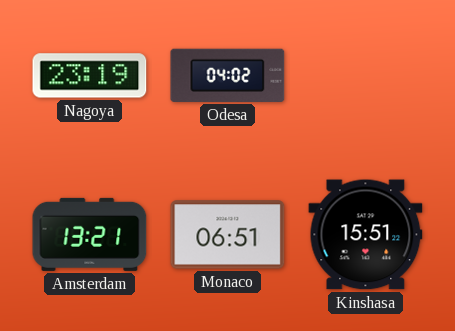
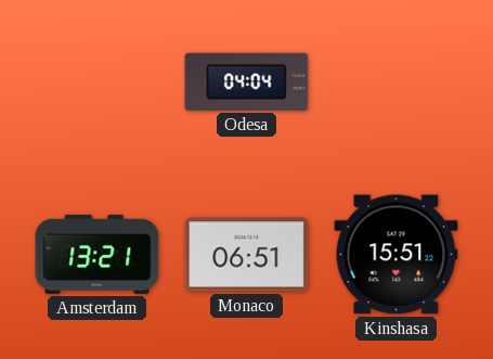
Nagoya: 23:19 -> none (90, 76)
Odesa: 04:02 -> 04:04 (247, 81)
